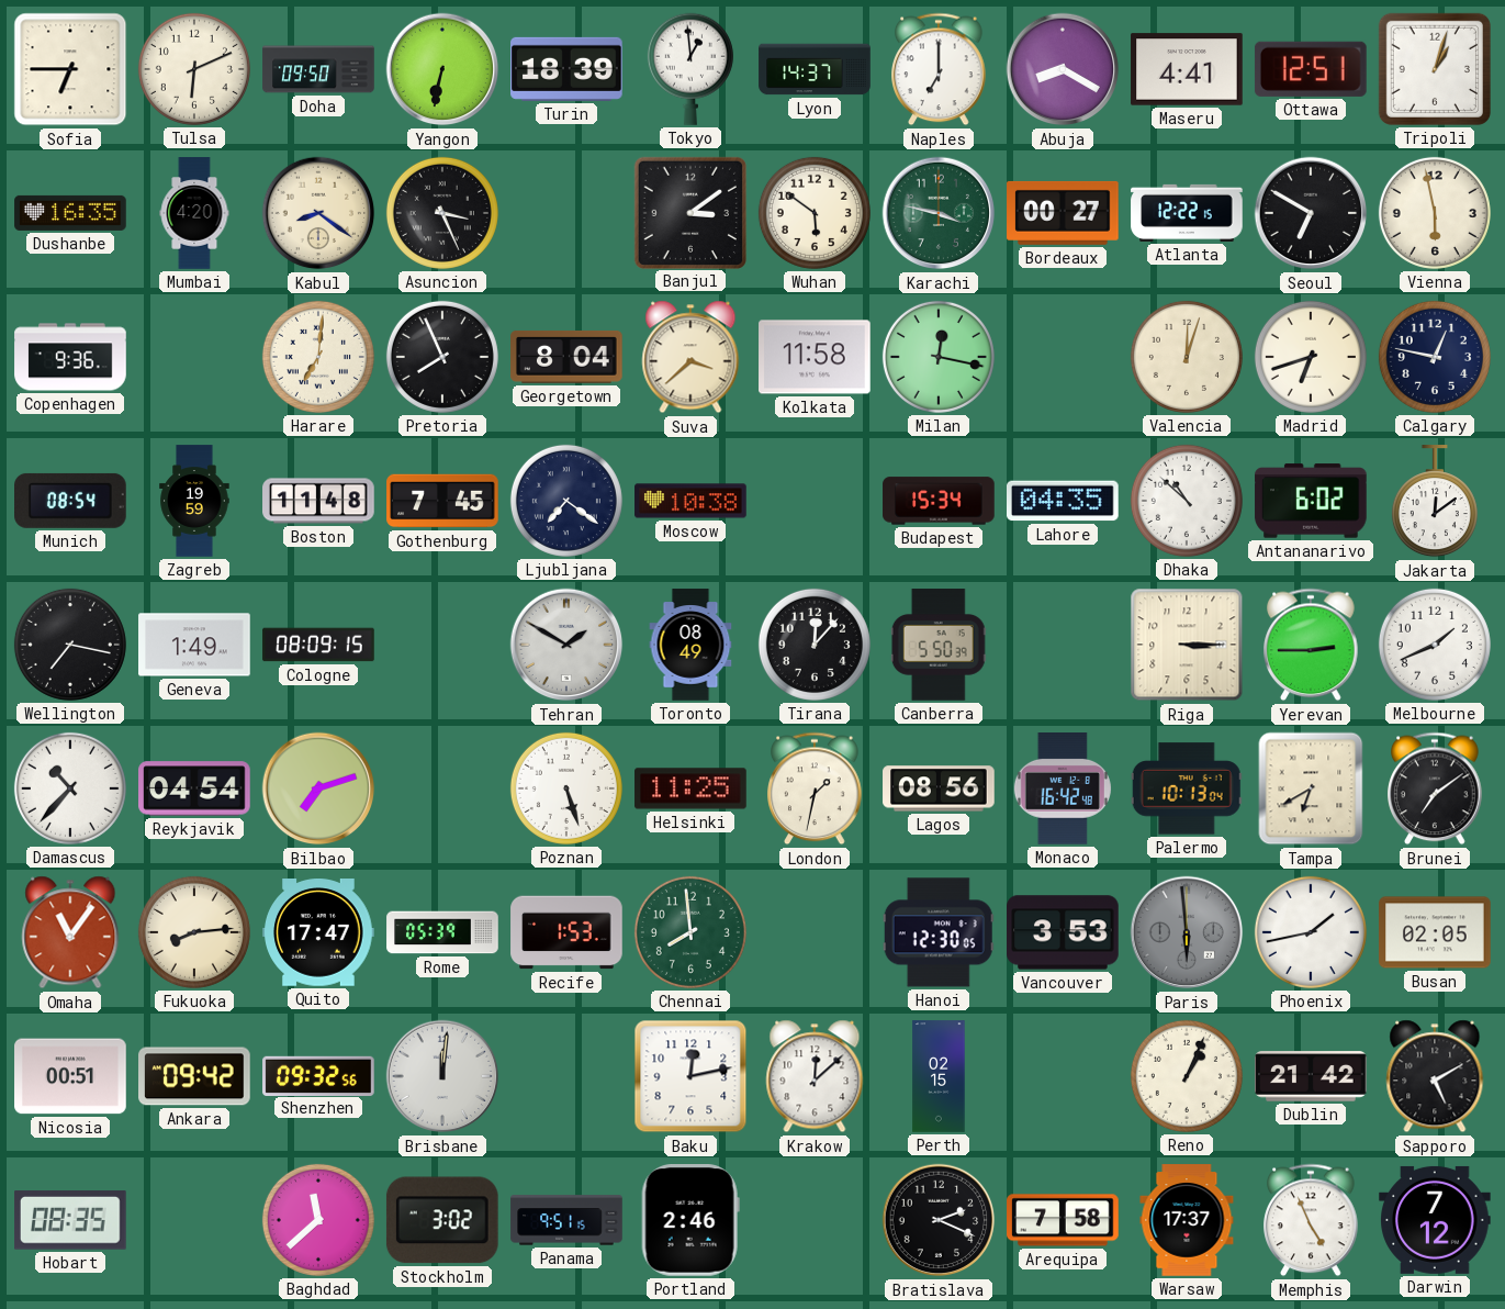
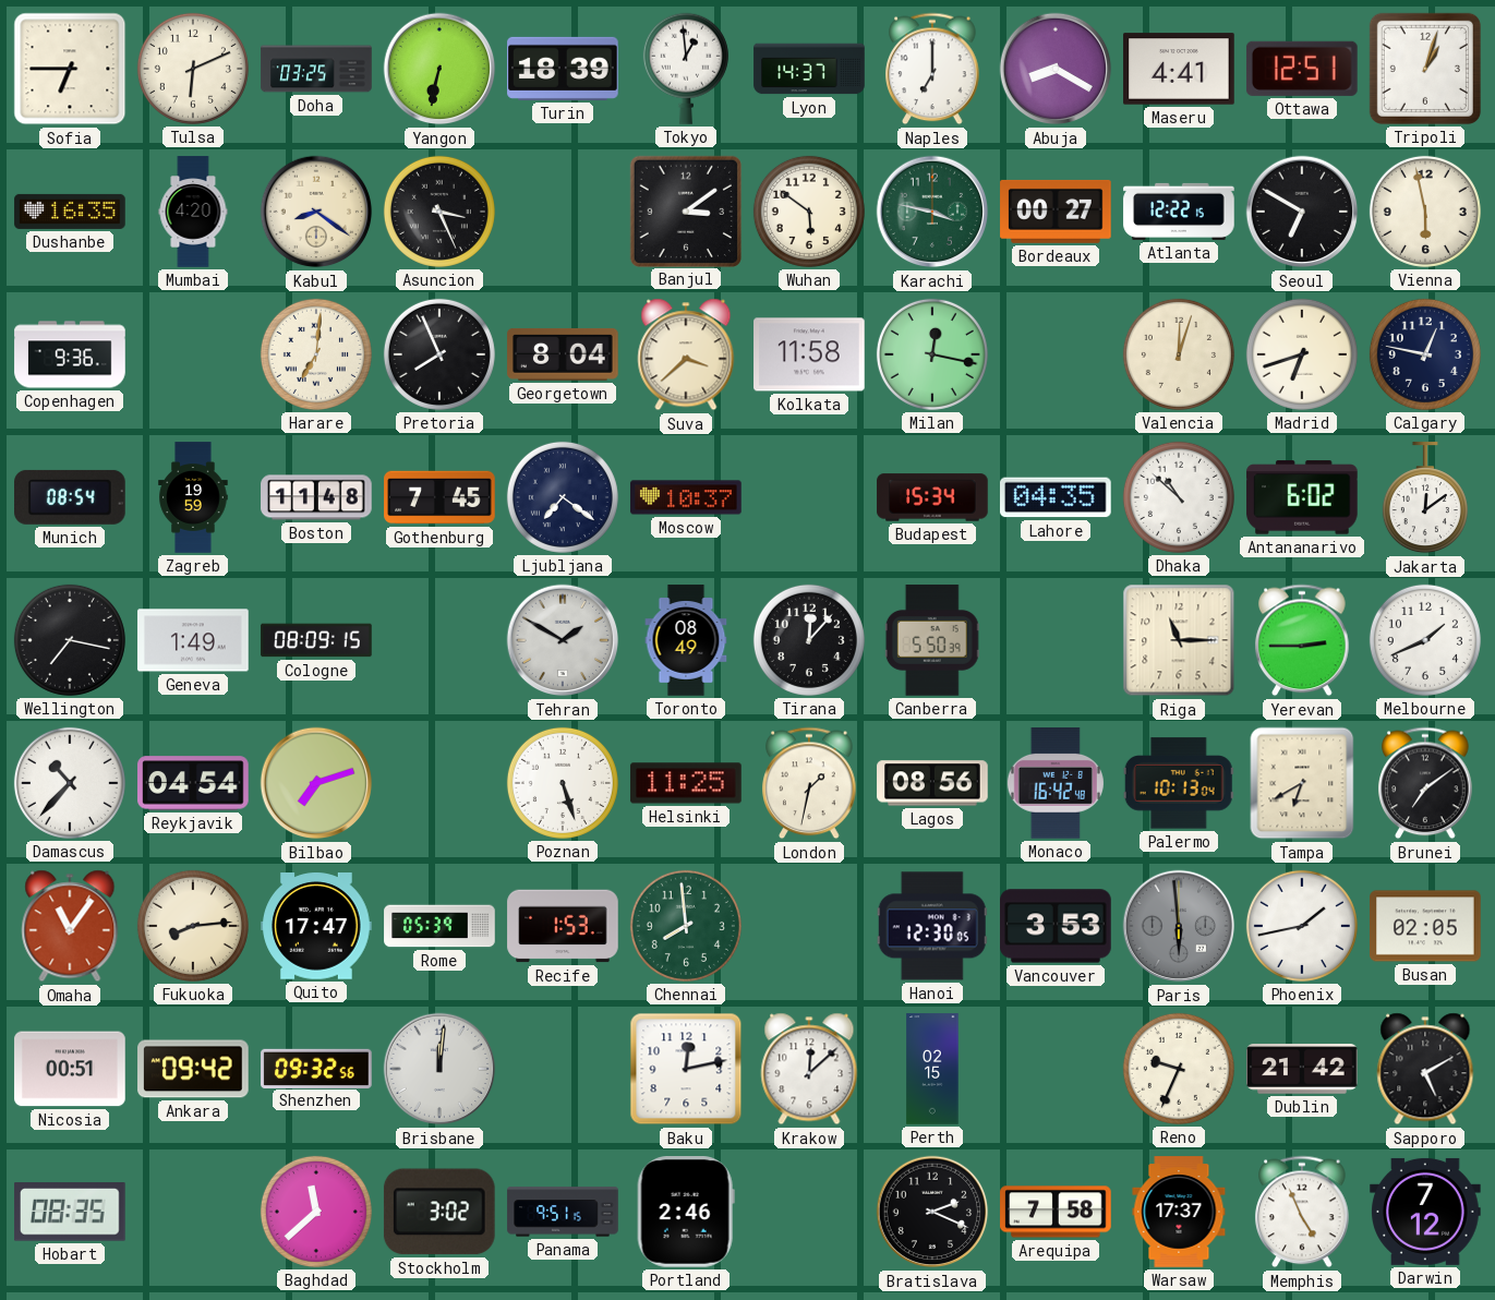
Doha: 09:50 -> 03:25 (316, 69)
Moscow: 10:38 -> 10:37 (686, 497)
Riga: 3:15 -> 11:15 (1179, 640)
Reno: 1:04 -> 9:34 (1179, 1069)
